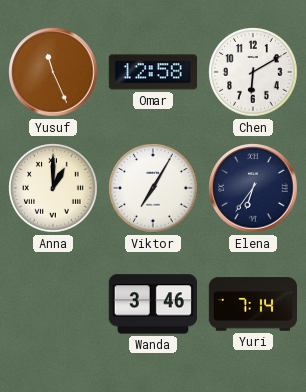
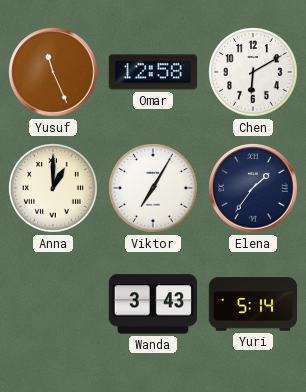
Elena: 6:36 -> 1:36 (253, 188)
Wanda: 3:46 -> 3:43 (152, 304)
Yuri: 7:14 -> 5:14 (253, 304)
